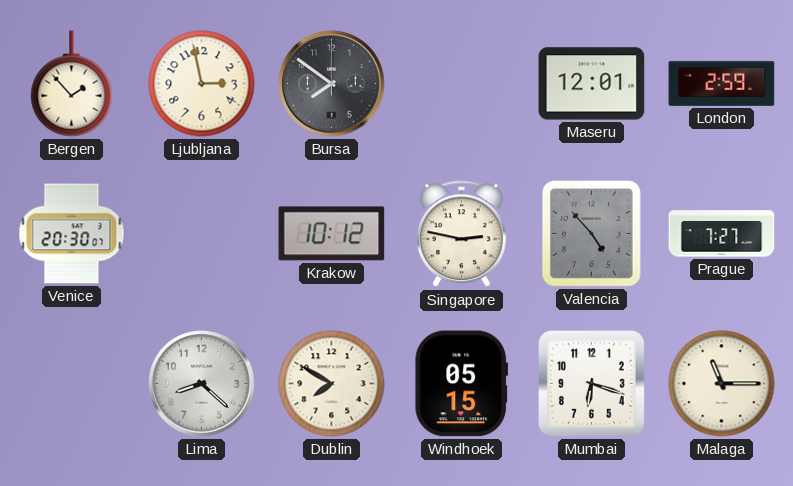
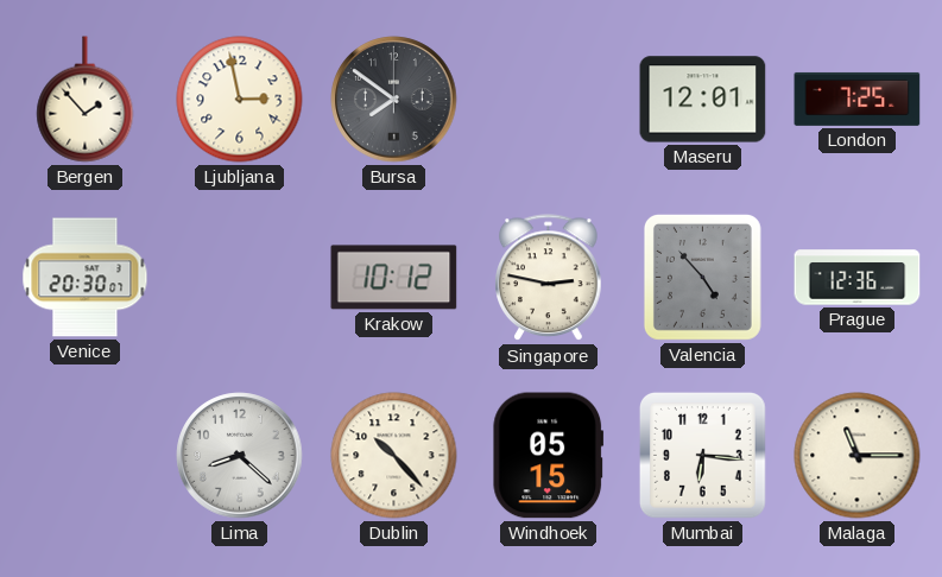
London: 2:59 -> 7:25 (858, 99)
Prague: 7:27 -> 12:36 (858, 278)
Dublin: 7:50 -> 10:23 (394, 456)
Mumbai: 6:18 -> 6:16 (703, 456)
